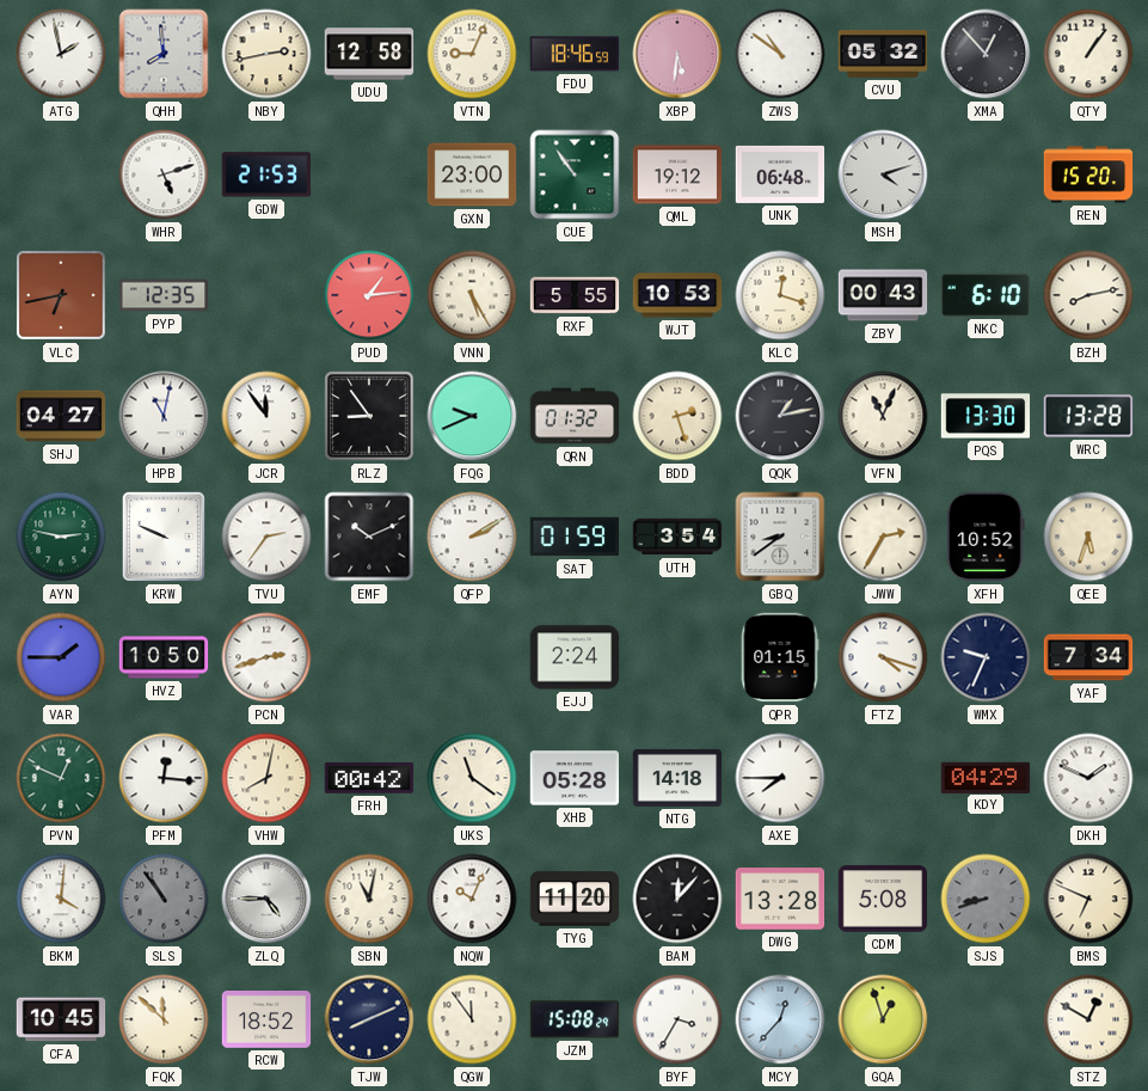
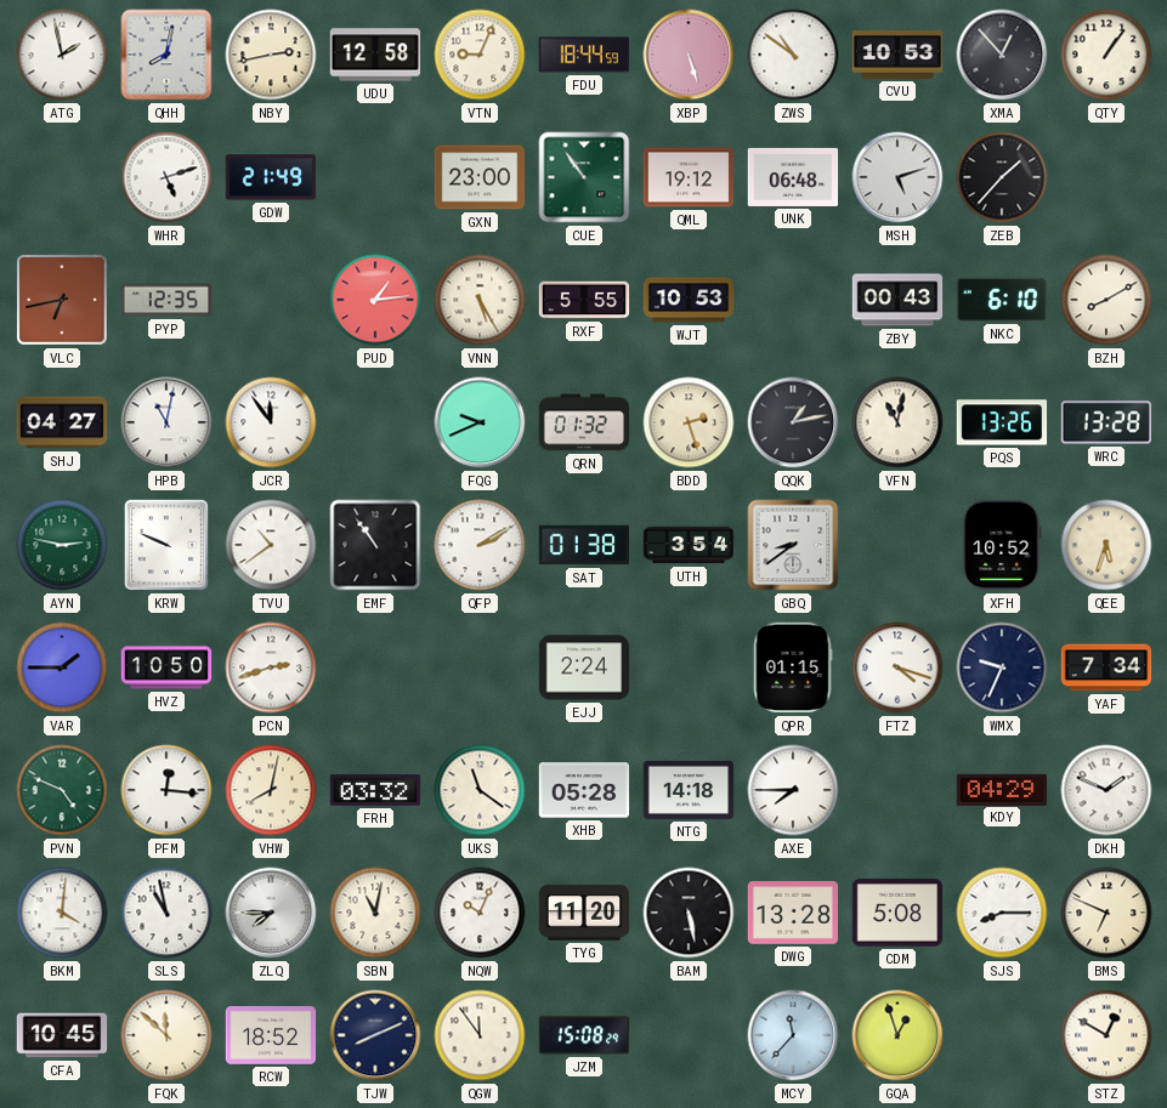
QHH: 7:59 -> 8:02 (166, 55)
FDU: 18:46 -> 18:44 (584, 55)
XBP: 5:31 -> 5:27 (689, 55)
CVU: 05:32 -> 10:53 (897, 56)
GDW: 21:53 -> 21:49 (271, 177)
MSH: 4:12 -> 5:12 (897, 177)
ZEB: none -> 1:37 (1002, 177)
REN: 15:20 -> none (1088, 174)
KLC: 12:18 -> none (780, 295)
BZH: 8:13 -> 8:10 (1106, 300)
RLZ: 8:54 -> none (369, 416)
VFN: 11:04 -> 11:02 (897, 422)
PQS: 13:30 -> 13:26 (1002, 422)
TVU: 2:36 -> 10:39 (271, 545)
EMF: 10:11 -> 10:54 (375, 545)
SAT: 01:59 -> 01:38 (584, 545)
JWW: 2:35 -> none (883, 537)
PVN: 12:49 -> 4:49 (62, 790)
FRH: 00:42 -> 03:32 (375, 790)
SLS: 10:54 -> 10:58 (166, 913)
SLS dial: grey -> white (166, 913)
ZLQ: 4:45 -> 7:45 (271, 913)
BAM: 12:07 -> 5:28 (689, 913)
SJS: 8:42 -> 8:15 (1002, 913)
SJS dial: grey -> white (1002, 913)
BYF: 3:35 -> none (677, 1019)
MCY: 12:37 -> 11:37 (793, 1035)
